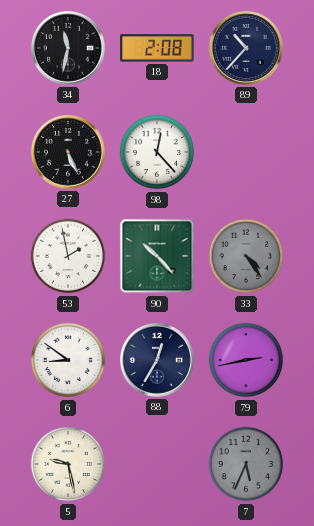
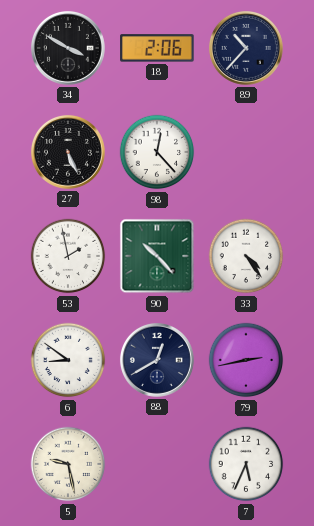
34: 11:32 -> 3:50 (68, 48)
18: 2:08 -> 2:06 (157, 48)
33 dial: grey -> white (246, 256)
88: 12:35 -> 12:40 (157, 360)
7 dial: grey -> white (246, 464)
